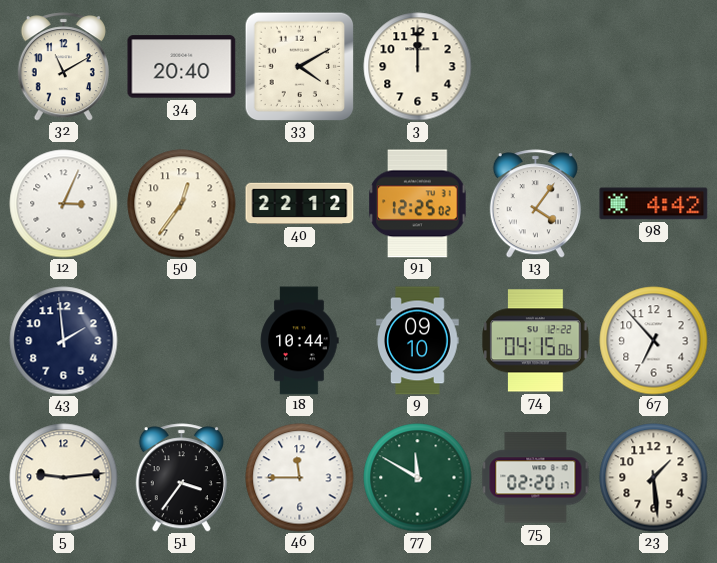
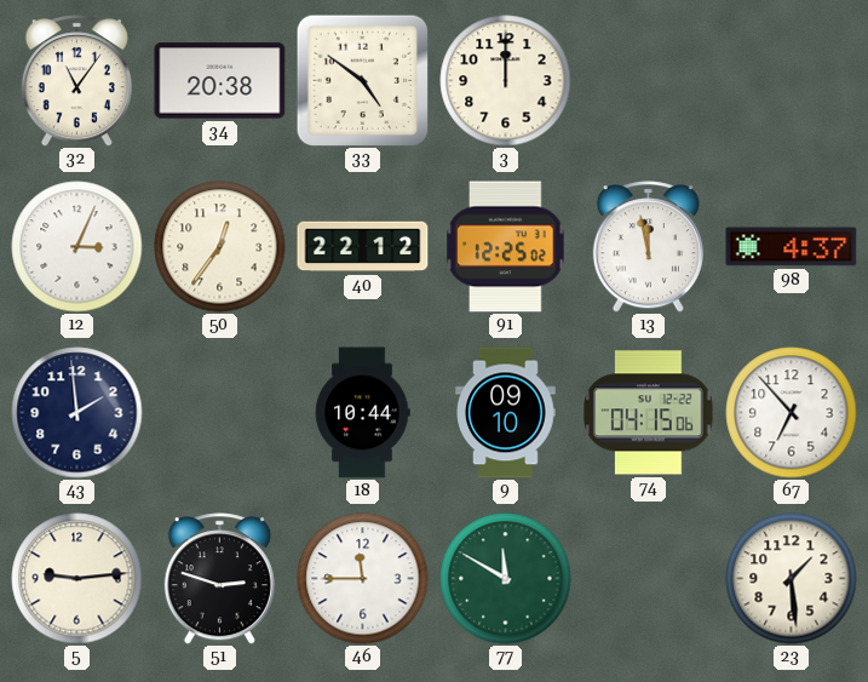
32: 11:10 -> 11:06 (76, 81)
34: 20:40 -> 20:38 (220, 81)
33: 4:10 -> 4:51 (362, 80)
13: 4:06 -> 11:58 (648, 247)
98: 4:42 -> 4:37 (792, 247)
51: 3:36 -> 2:48 (219, 579)
75: 02:20 -> none (536, 478)
